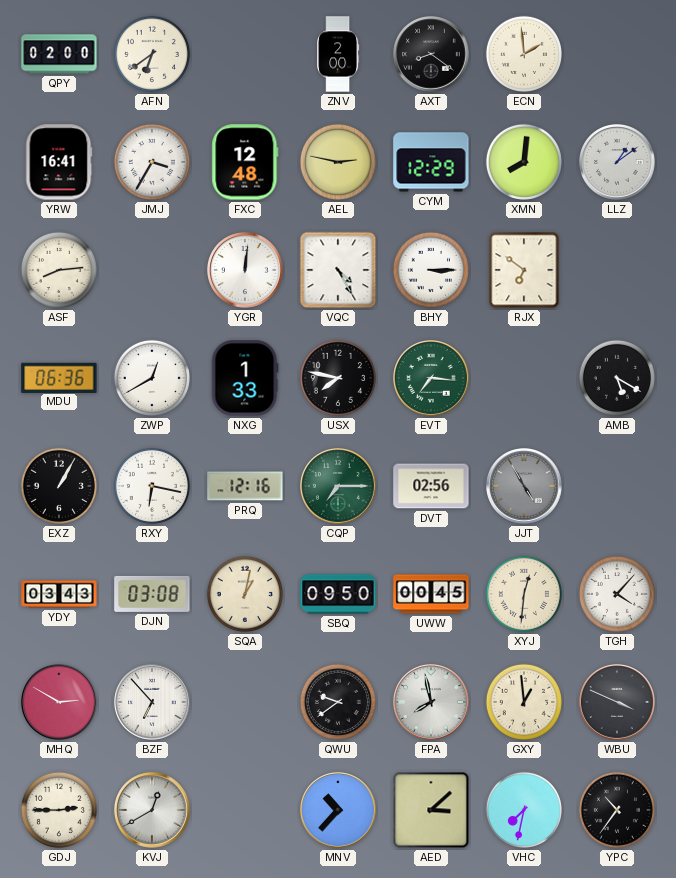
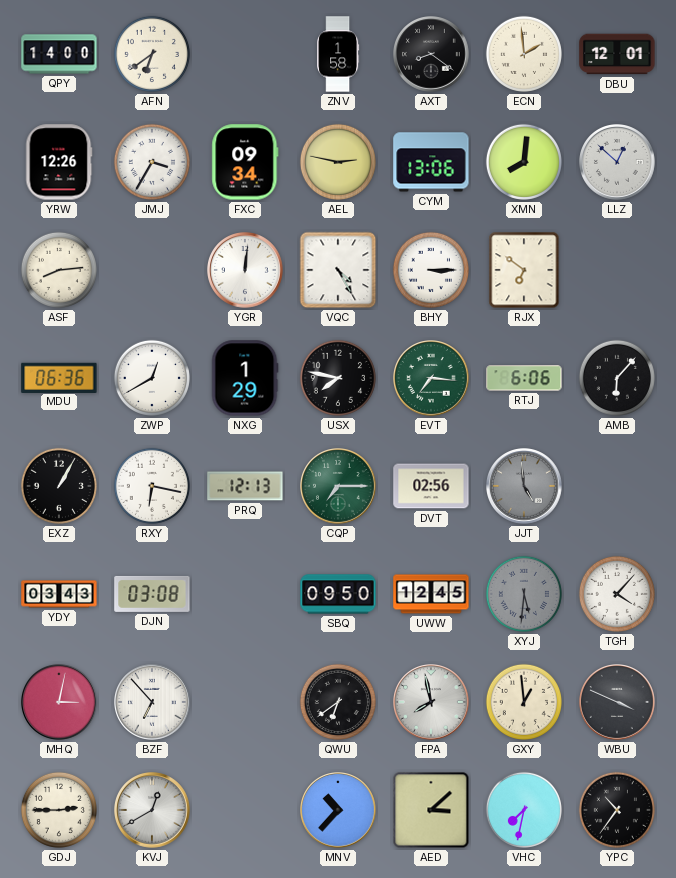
QPY: 02:00 -> 14:00 (59, 54)
ZNV: 2:00 -> 1:58 (338, 54)
DBU: none -> 12:01 (617, 54)
YRW: 16:41 -> 12:26 (59, 162)
FXC: 12:48 -> 09:34 (245, 162)
CYM: 12:29 -> 13:06 (431, 162)
LLZ: 1:09 -> 12:52 (618, 163)
NXG: 1:33 -> 1:29 (245, 378)
RTJ: none -> 6:06 (524, 378)
AMB: 5:20 -> 6:07 (617, 378)
PRQ: 12:16 -> 12:13 (245, 486)
JJT: 4:55 -> 4:59 (525, 487)
SQA: 1:02 -> none (245, 594)
UWW: 00:45 -> 12:45 (431, 594)
XYJ: 12:31 -> 5:31 (524, 594)
XYJ dial: cream -> grey (524, 594)
MHQ: 2:50 -> 3:02 (60, 703)
QWU: 9:39 -> 6:39 (338, 702)
